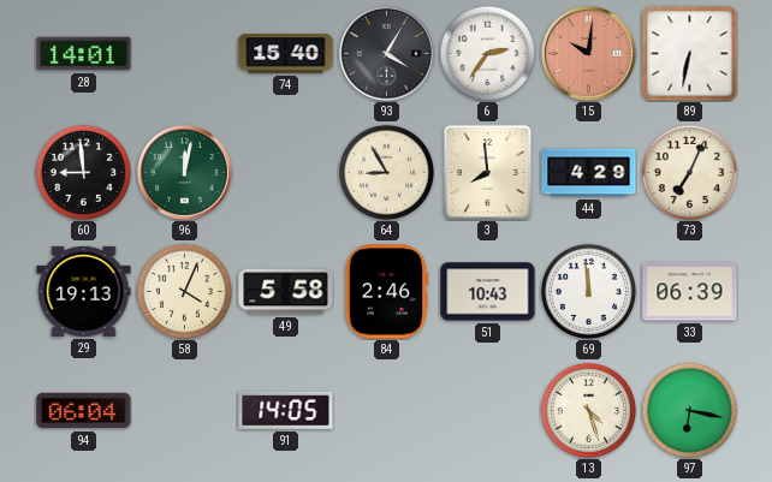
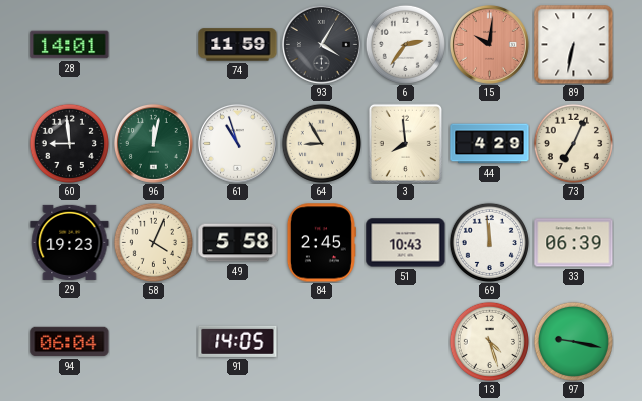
74: 15:40 -> 11:59 (238, 45)
61: none -> 10:57 (237, 143)
29: 19:13 -> 19:23 (70, 242)
84: 2:46 -> 2:45 (321, 243)
97: 6:17 -> 9:17 (573, 341)
